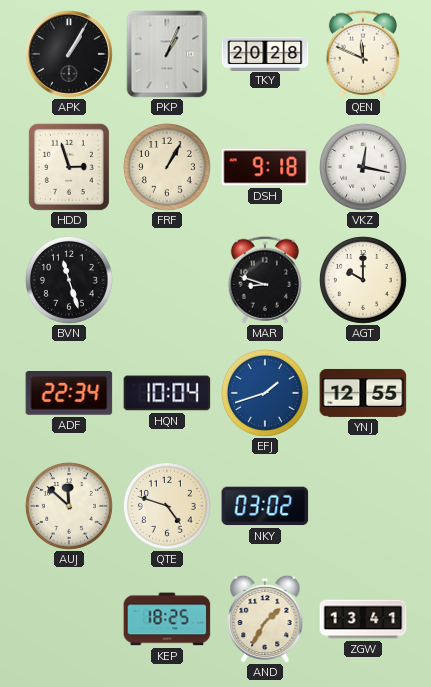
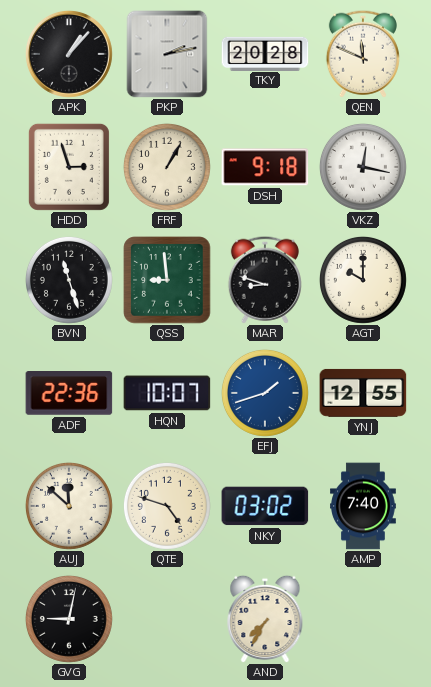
APK: 1:05 -> 1:07 (69, 54)
PKP: 1:04 -> 2:13 (167, 54)
QSS: none -> 8:59 (167, 280)
ADF: 22:34 -> 22:36 (69, 394)
HQN: 10:04 -> 10:07 (167, 393)
AMP: none -> 7:40 (364, 506)
GVG: none -> 9:02 (69, 619)
KEP: 18:25 -> none (167, 619)
AND: 1:35 -> 7:35 (265, 619)
ZGW: 13:41 -> none (363, 619)
